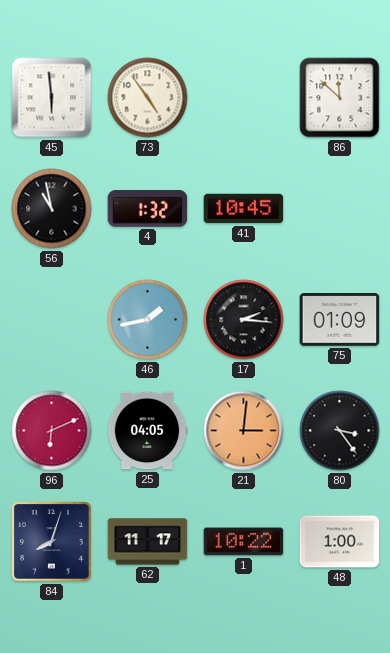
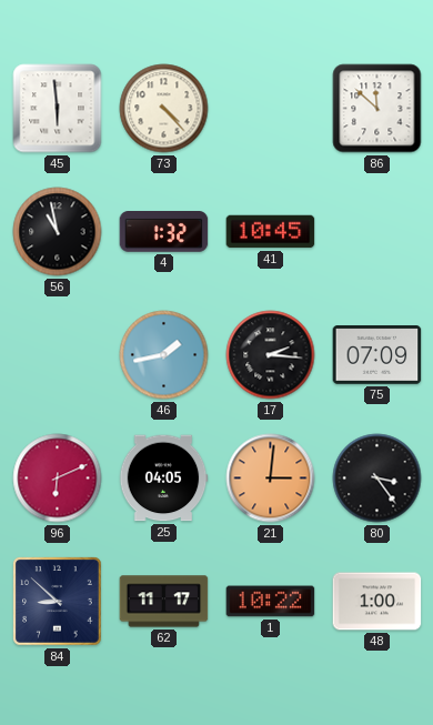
73: 4:54 -> 4:23 (164, 109)
75: 01:09 -> 07:09 (377, 355)
84: 8:03 -> 8:52 (58, 602)
